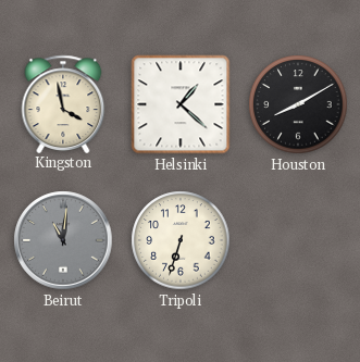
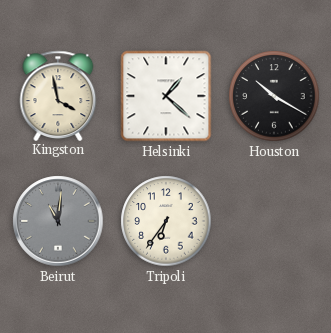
Houston: 8:10 -> 10:20 (274, 96)
Tripoli: 6:33 -> 6:36 (166, 221)
